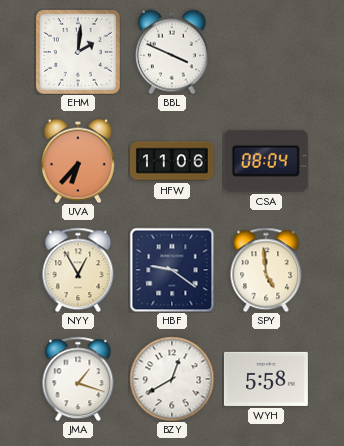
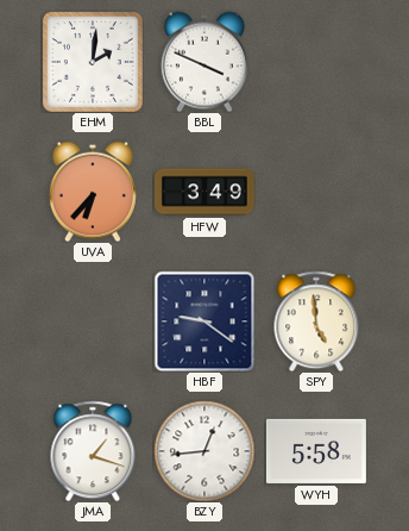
HFW: 11:06 -> 3:49 (204, 192)
CSA: 08:04 -> none (266, 161)
NYY: 12:55 -> none (78, 270)
BZY: 12:40 -> 12:44 (204, 451)
